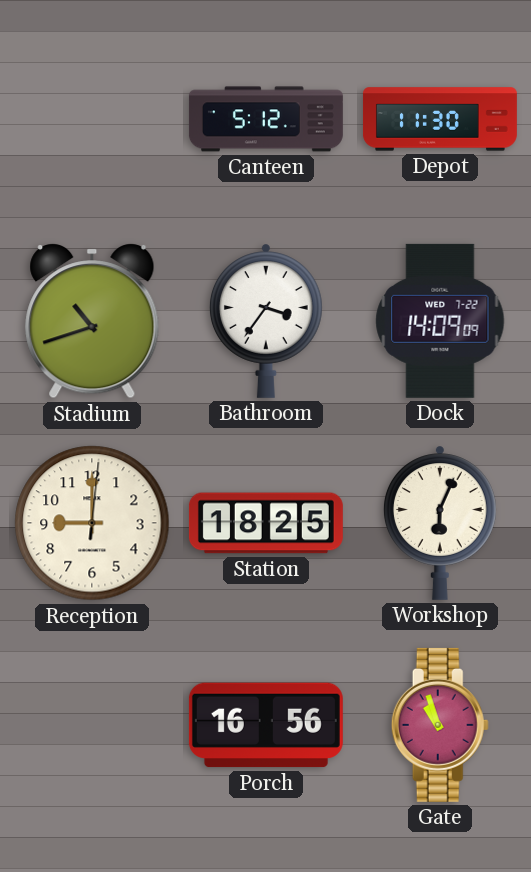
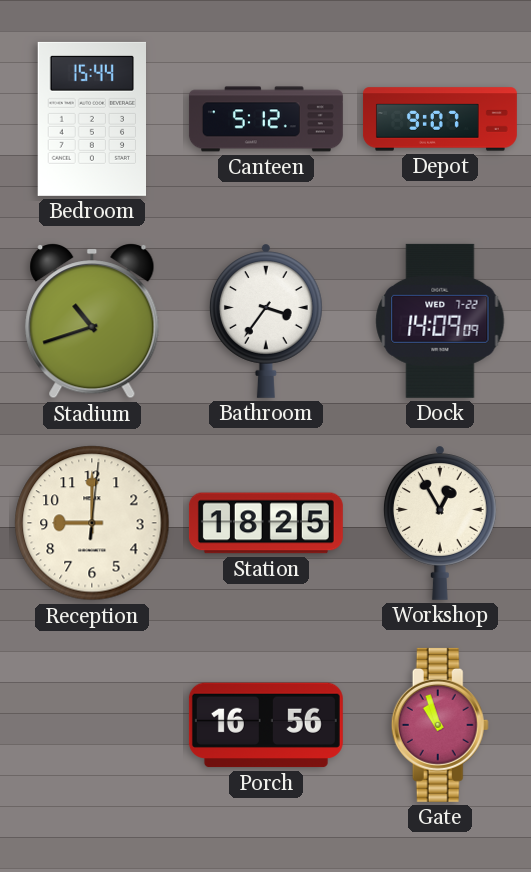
Bedroom: none -> 15:44 (91, 119)
Depot: 11:30 -> 9:07 (440, 119)
Workshop: 6:04 -> 12:55 (440, 523)
